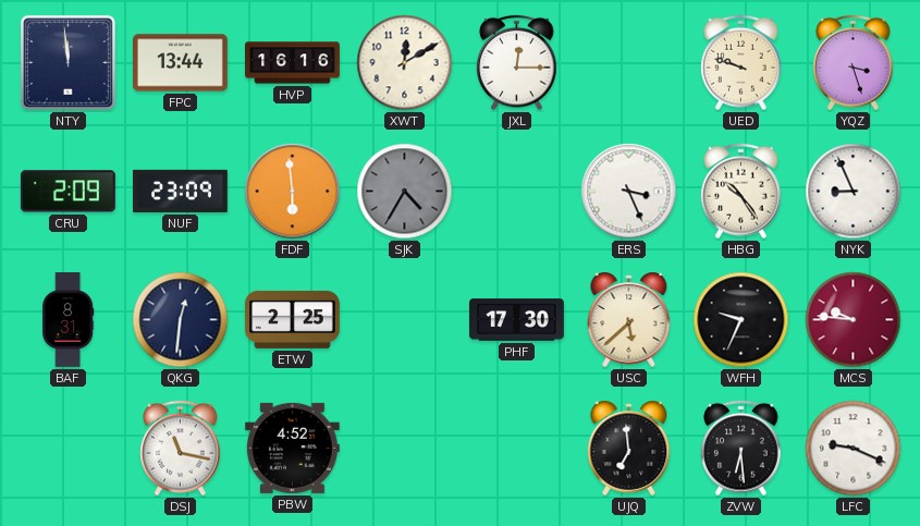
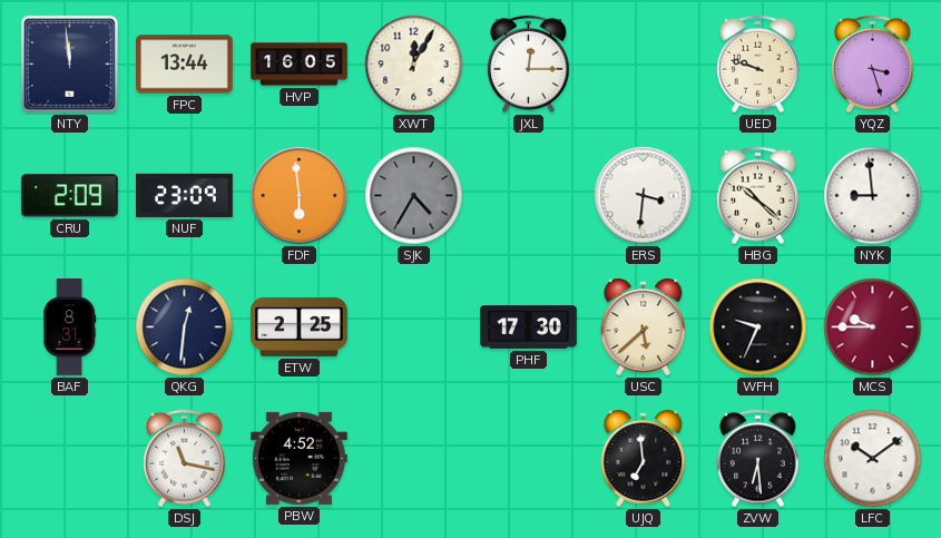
HVP: 16:16 -> 16:05 (300, 65)
XWT: 12:10 -> 12:05 (414, 65)
ERS: 3:26 -> 3:31 (644, 196)
HBG: 10:24 -> 10:22 (758, 196)
NYK: 8:56 -> 8:59 (873, 196)
MCS: 9:46 -> 9:45 (873, 327)
LFC: 9:19 -> 10:09 (873, 459)
